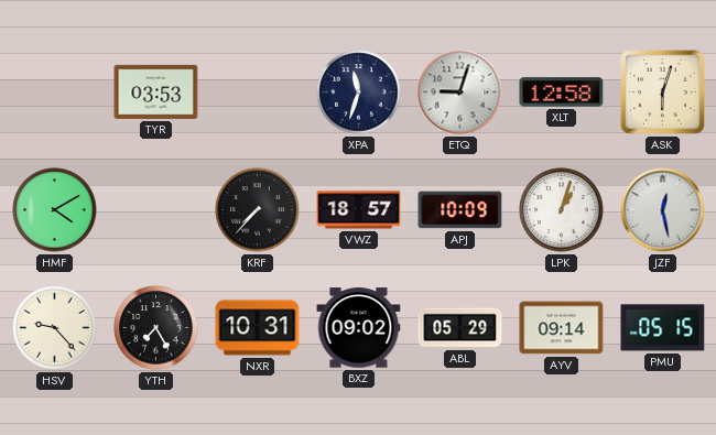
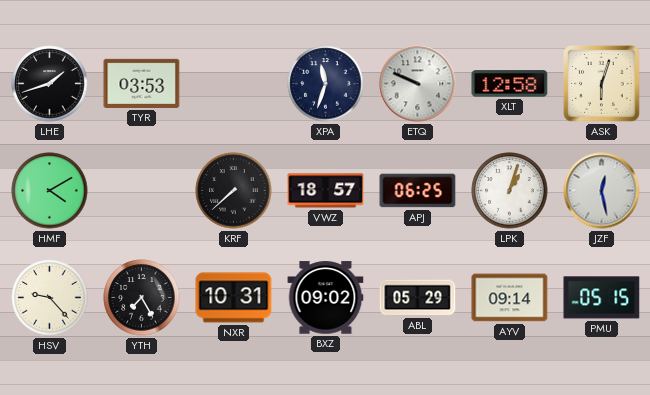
LHE: none -> 1:42 (50, 84)
ETQ: 9:03 -> 9:49 (418, 84)
KRF: 7:37 -> 7:38 (234, 191)
APJ: 10:09 -> 06:25 (418, 191)
